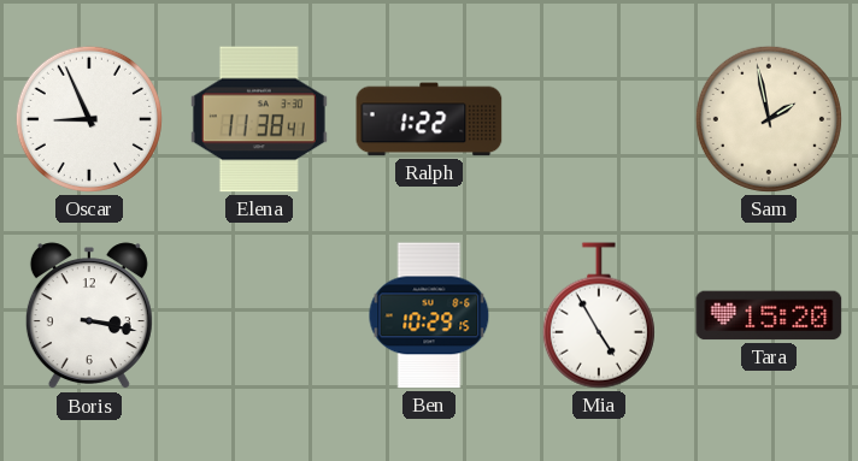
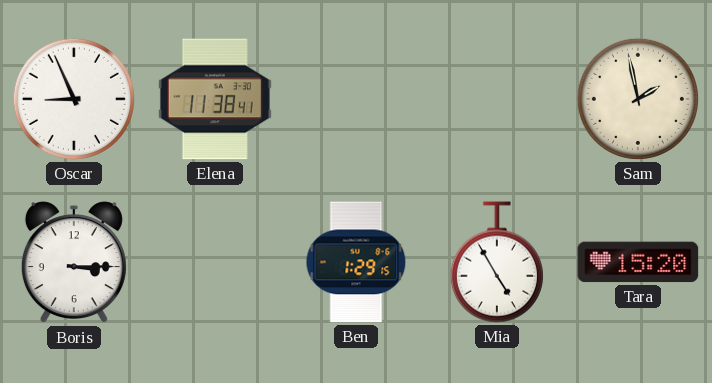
Ralph: 1:22 -> none (429, 119)
Boris: 3:17 -> 3:15 (74, 263)
Ben: 10:29 -> 1:29 (356, 262)
